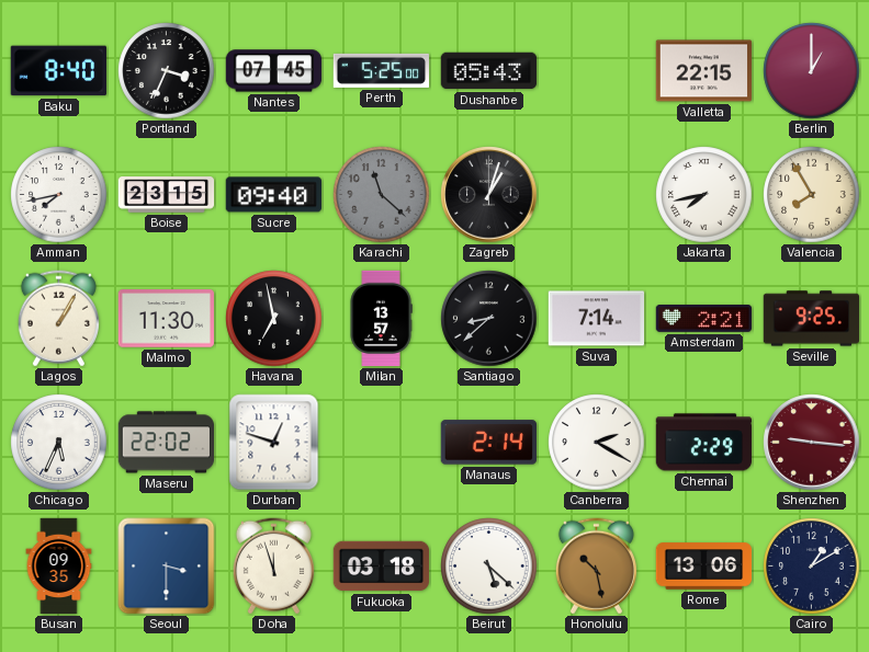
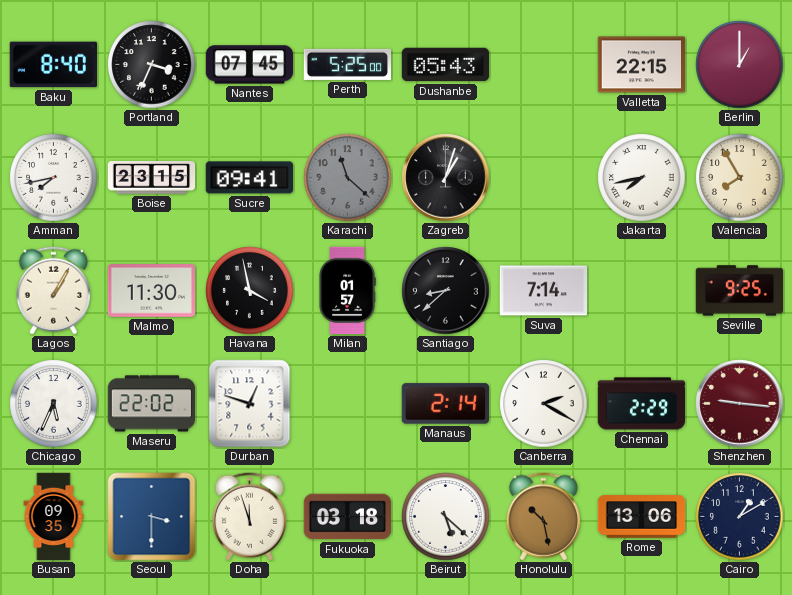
Sucre: 09:40 -> 09:41 (249, 178)
Havana: 6:58 -> 3:58 (250, 291)
Milan: 13:57 -> 01:57 (347, 291)
Amsterdam: 2:21 -> none (704, 319)
